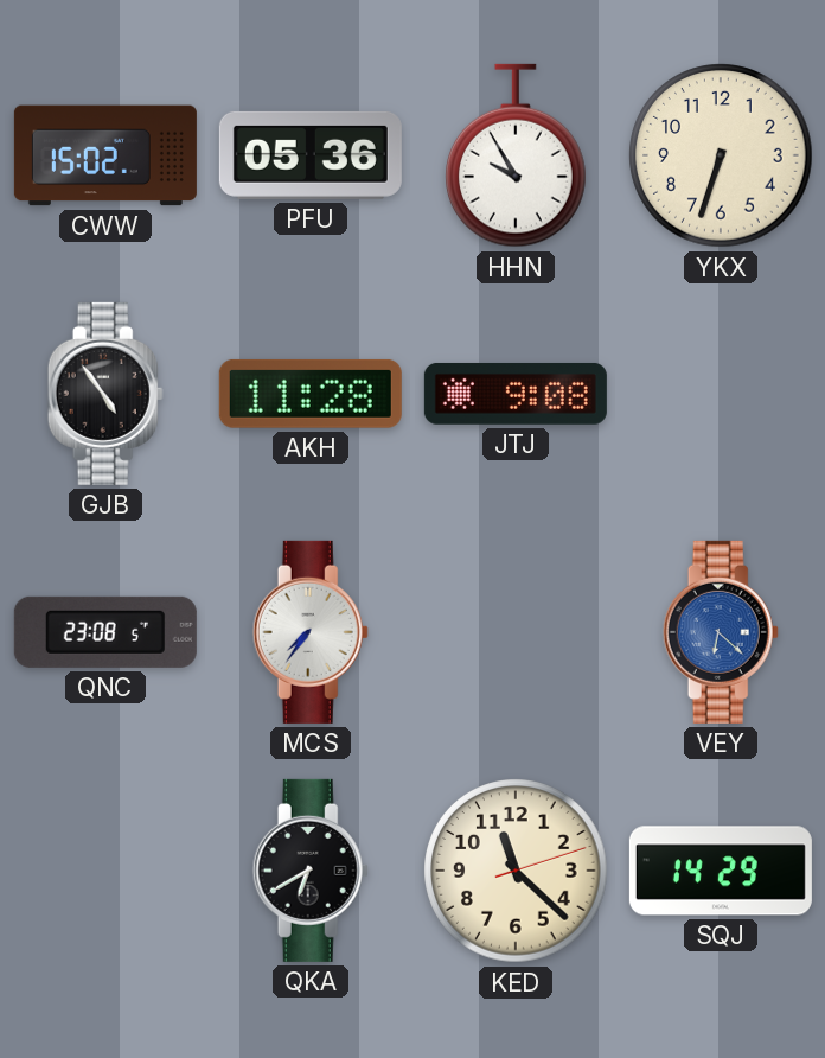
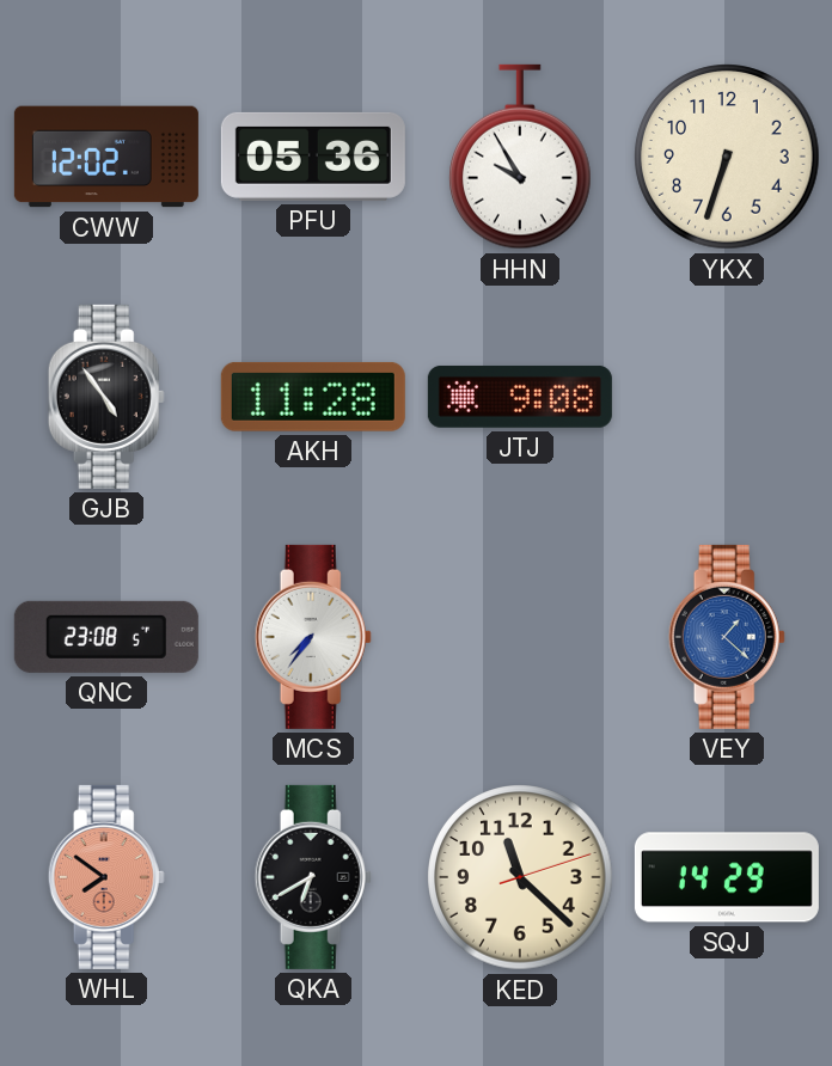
CWW: 15:02 -> 12:02 (106, 157)
VEY: 6:22 -> 1:22 (727, 637)
WHL: none -> 7:51 (106, 877)
